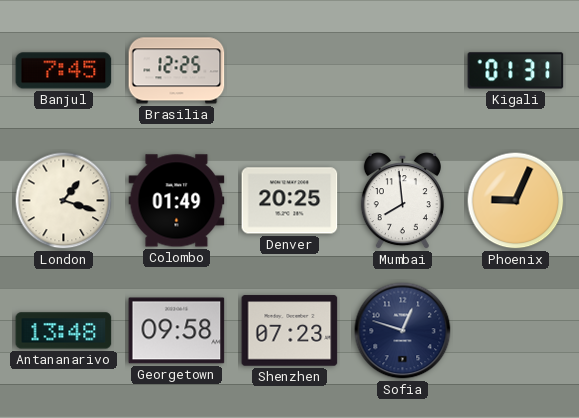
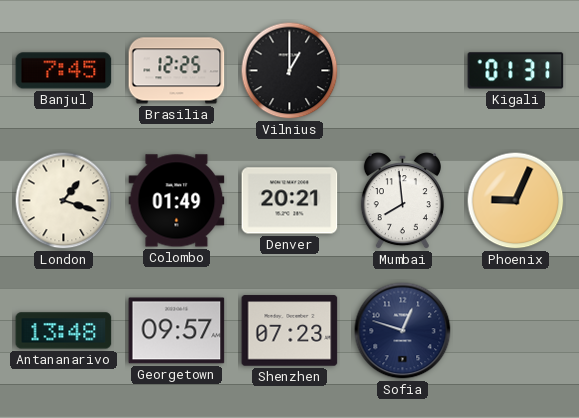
Vilnius: none -> 1:00 (290, 71)
Denver: 20:25 -> 20:21 (290, 201)
Georgetown: 09:58 -> 09:57 (177, 331)
